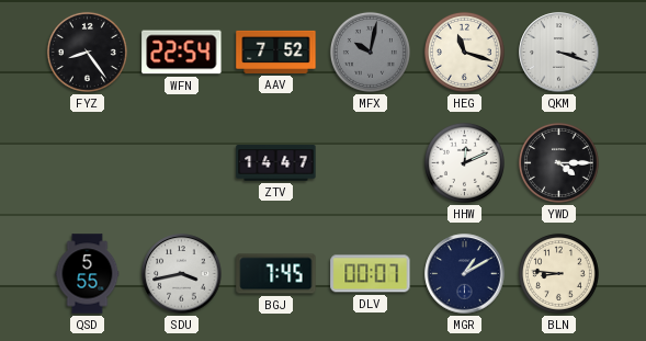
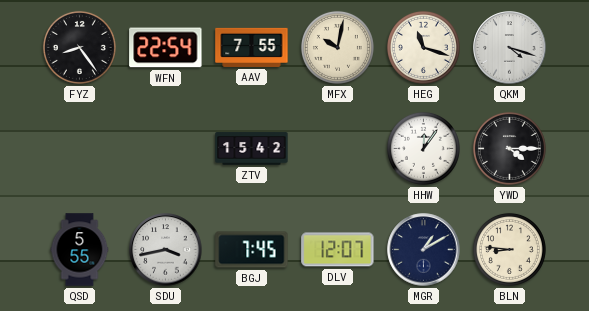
AAV: 7:52 -> 7:55 (252, 47)
MFX dial: grey -> cream (337, 47)
QKM: 3:18 -> 4:18 (510, 48)
ZTV: 14:47 -> 15:42 (252, 149)
HHW: 12:11 -> 12:06 (423, 148)
DLV: 00:07 -> 12:07 (338, 250)
